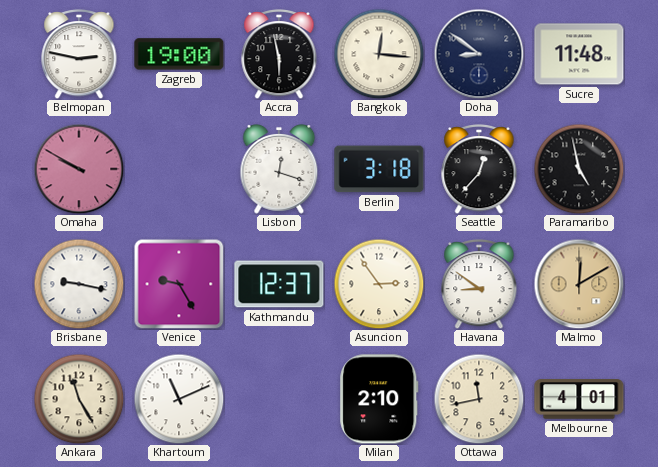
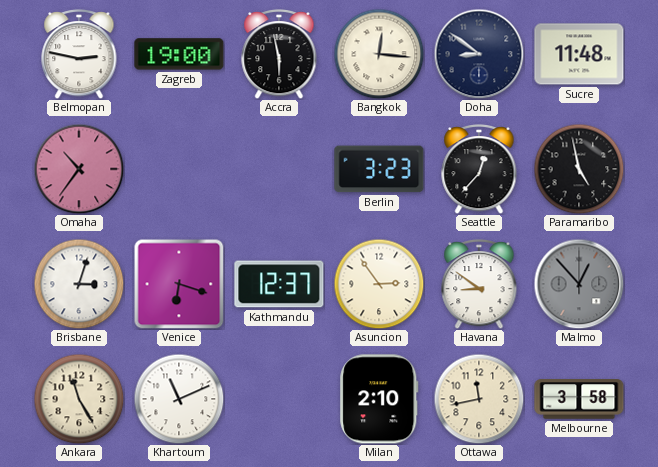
Omaha: 9:50 -> 10:36 (79, 169)
Lisbon: 12:18 -> none (279, 170)
Berlin: 3:18 -> 3:23 (379, 169)
Brisbane: 9:17 -> 3:03 (79, 284)
Venice: 9:25 -> 6:18 (179, 284)
Malmo: 12:10 -> 12:53 (579, 284)
Malmo dial: champagne -> grey (579, 284)
Melbourne: 4:01 -> 3:58 (579, 399)
